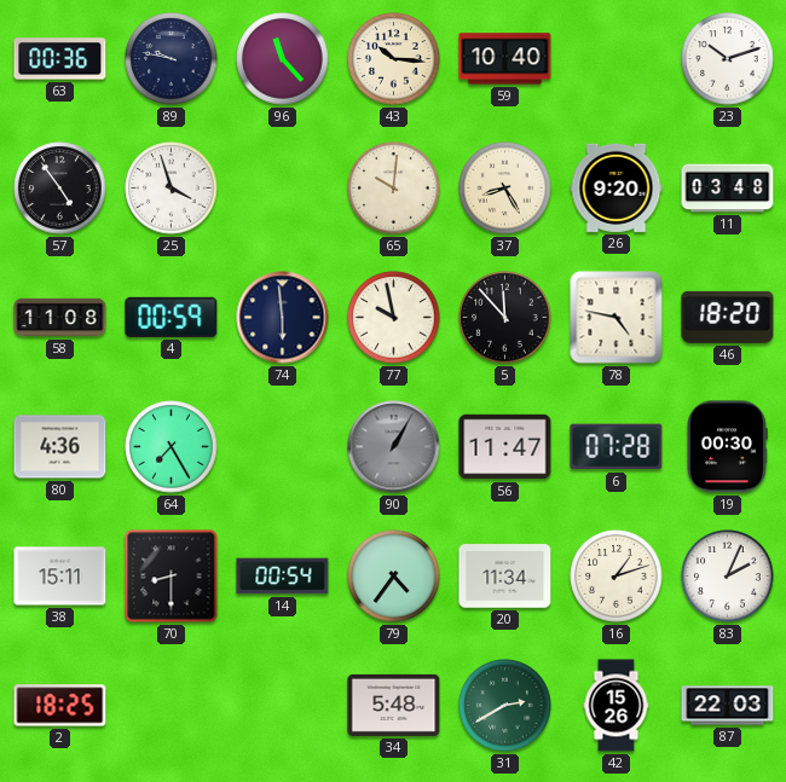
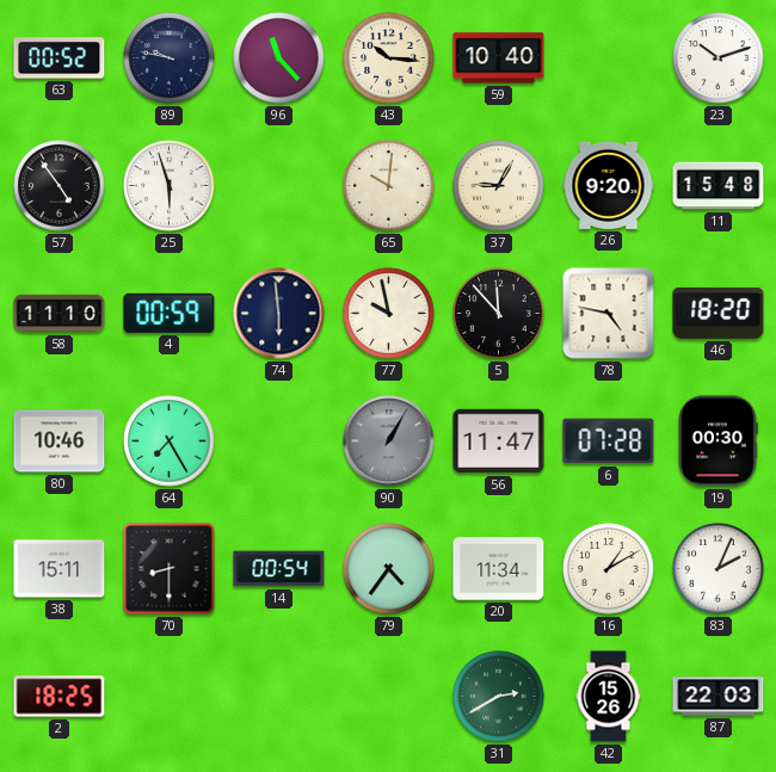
63: 00:36 -> 00:52 (60, 58)
25: 3:57 -> 5:57 (170, 186)
37: 8:25 -> 9:05 (499, 186)
11: 03:48 -> 15:48 (719, 186)
58: 11:08 -> 11:10 (60, 314)
80: 4:36 -> 10:46 (60, 441)
16: 1:12 -> 1:10 (609, 569)
34: 5:48 -> none (394, 705)
